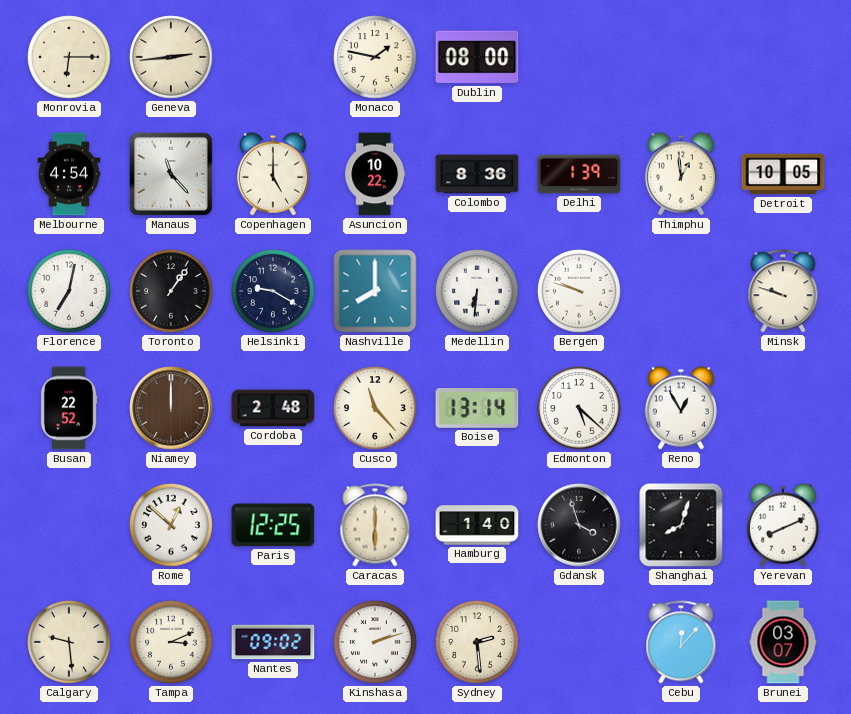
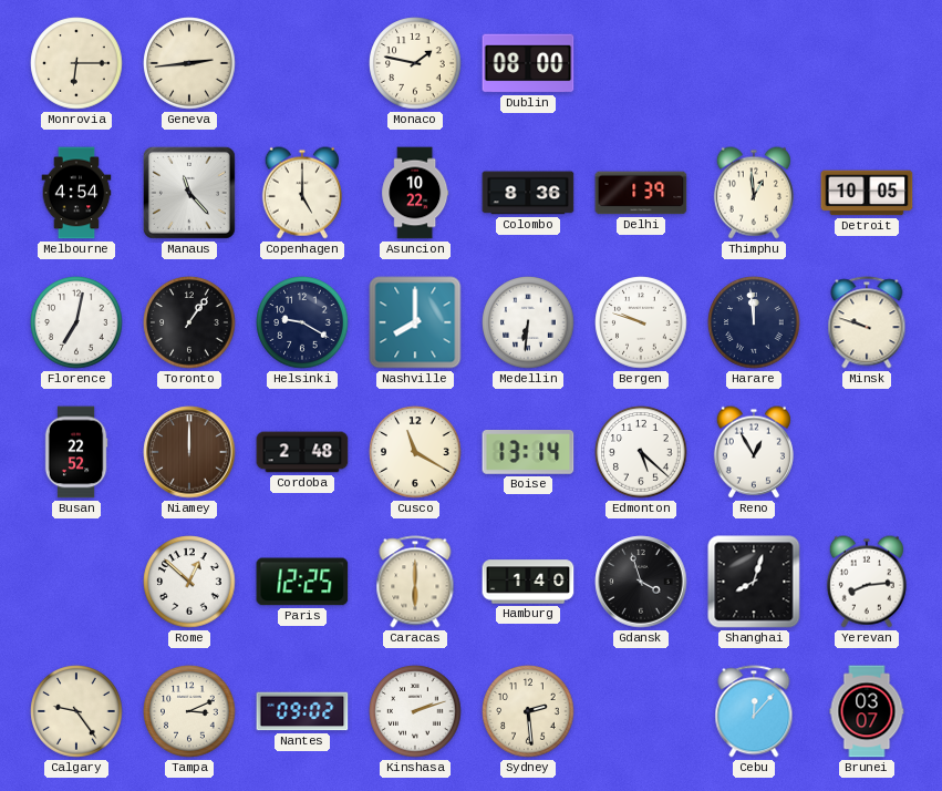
Harare: none -> 11:59 (754, 322)
Cusco: 11:23 -> 11:20 (415, 452)
Yerevan: 8:11 -> 8:14 (867, 582)
Calgary: 9:29 -> 9:24 (76, 711)
